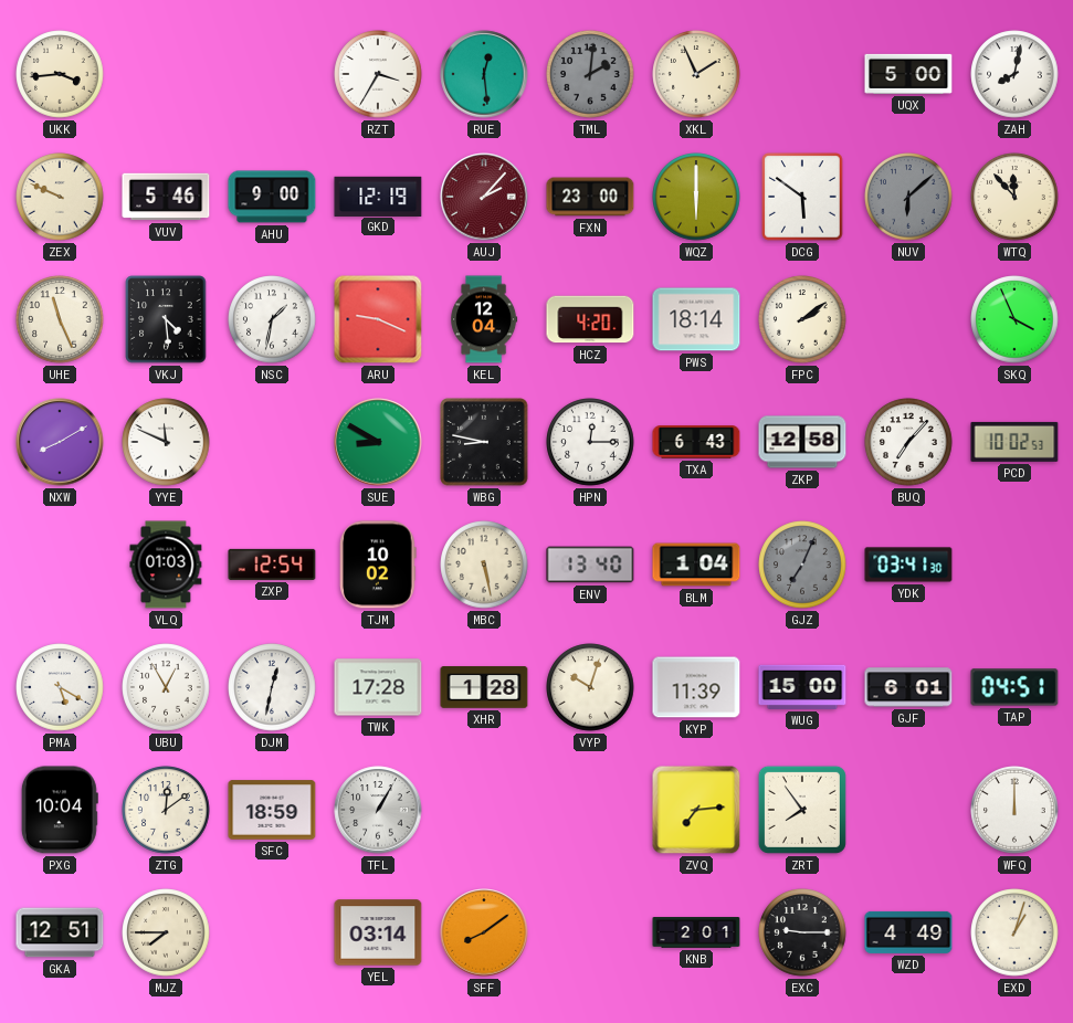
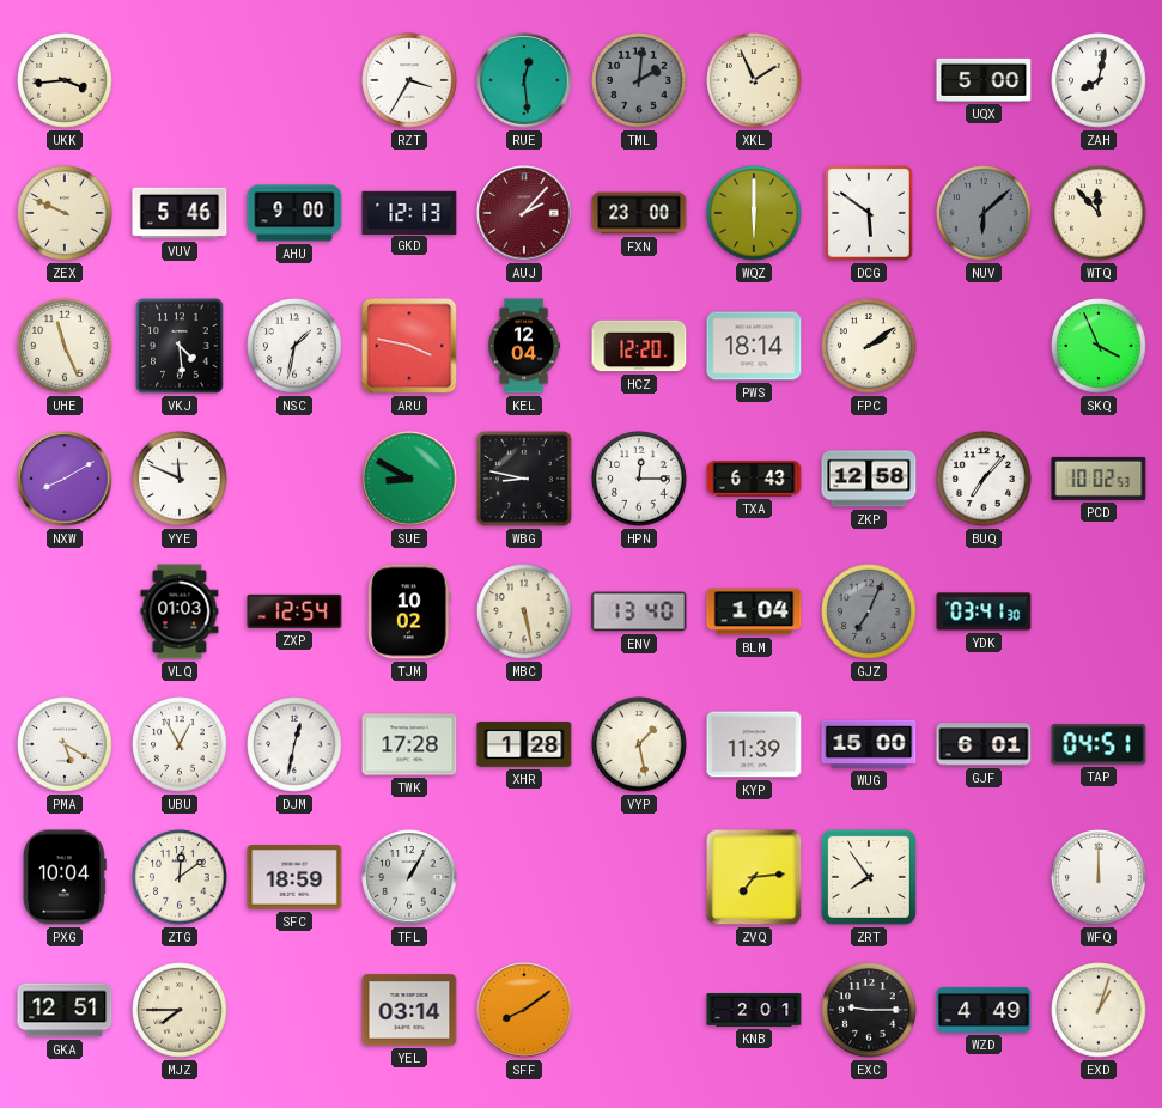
GKD: 12:19 -> 12:13 (409, 212)
ARU: 9:19 -> 3:47 (409, 346)
HCZ: 4:20 -> 12:20 (639, 346)
VYP: 10:03 -> 1:28 (639, 744)
